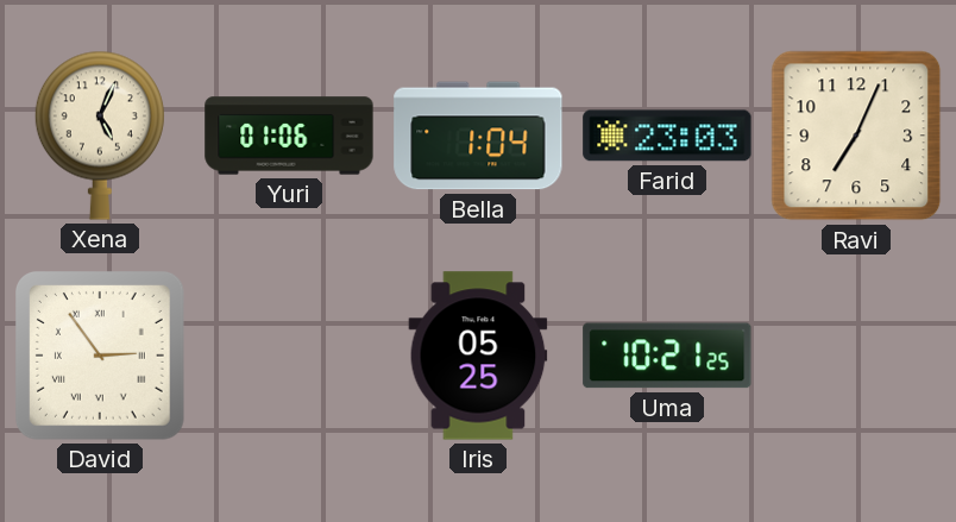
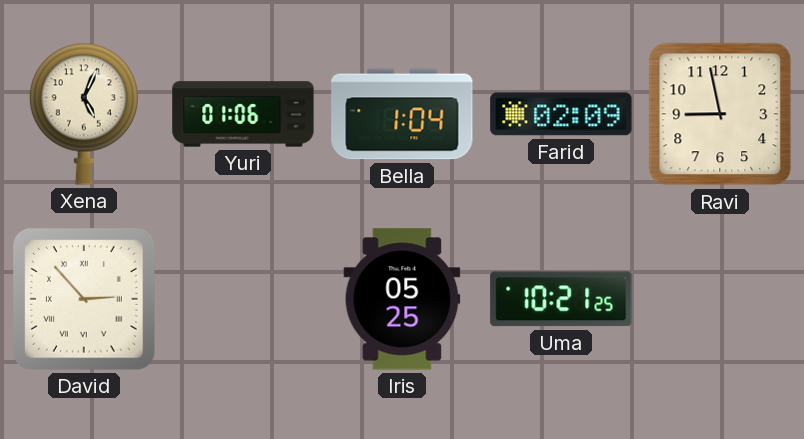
Farid: 23:03 -> 02:09 (561, 114)
Ravi: 7:04 -> 8:58 (720, 114)
David: 2:54 -> 2:53 (84, 299)
